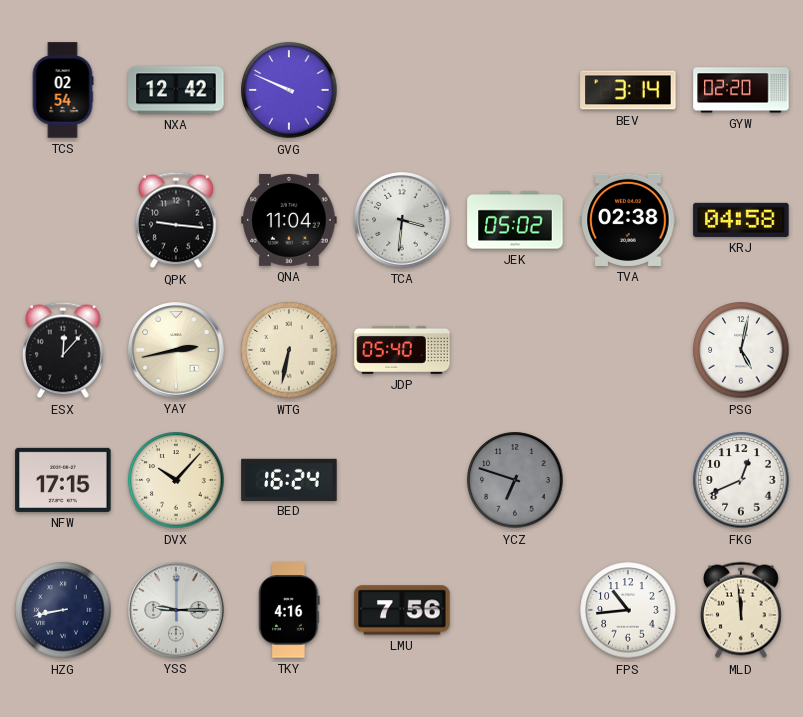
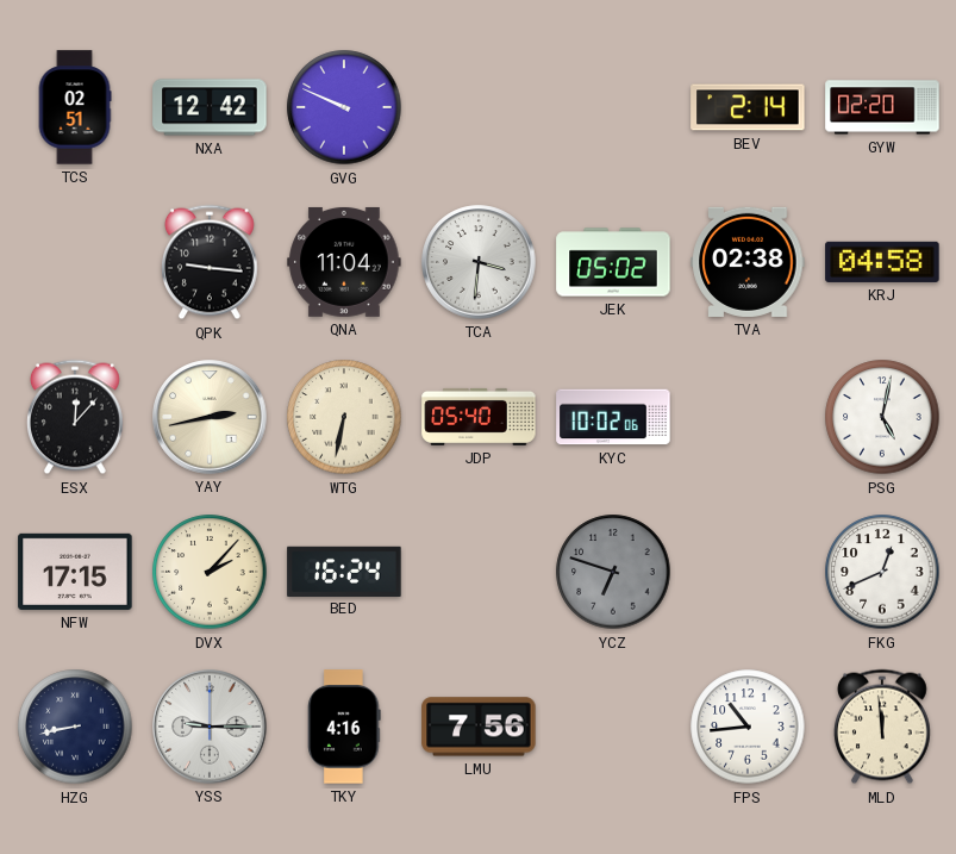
TCS: 02:54 -> 02:51 (75, 107)
BEV: 3:14 -> 2:14 (748, 107)
KYC: none -> 10:02 (613, 417)
DVX: 10:07 -> 2:07 (210, 572)
